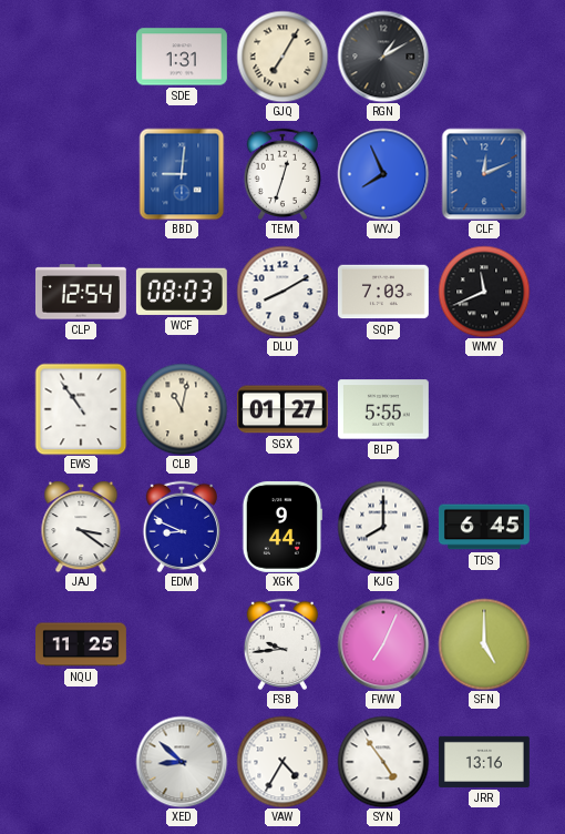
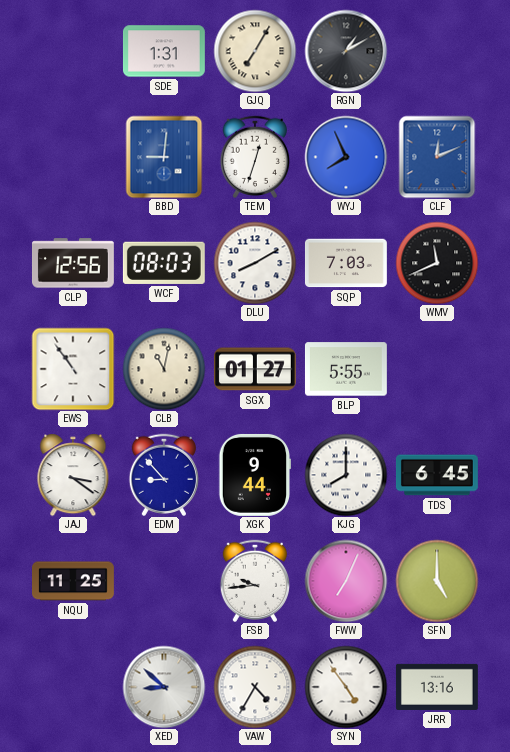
CLP: 12:54 -> 12:56 (73, 263)
EDM: 8:49 -> 8:53 (163, 475)
